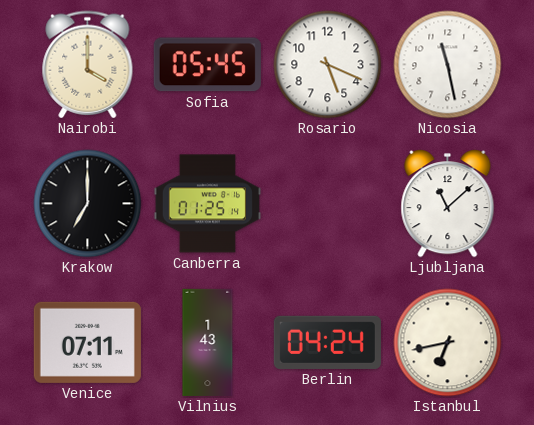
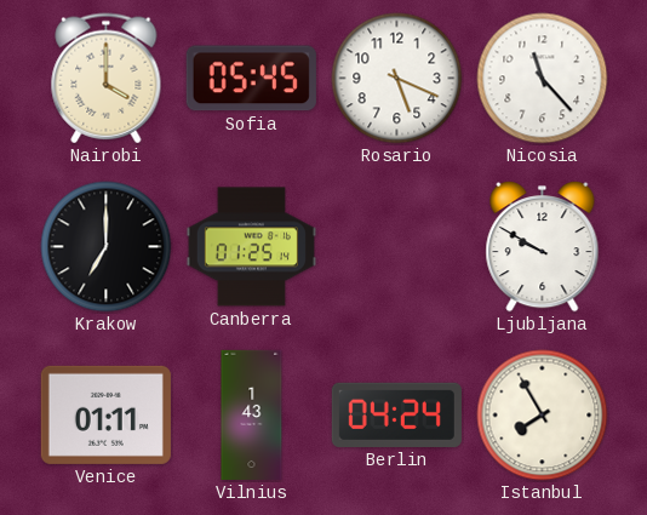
Nicosia: 11:28 -> 11:23 (543, 79)
Ljubljana: 11:08 -> 9:50 (543, 247)
Venice: 07:11 -> 01:11 (105, 414)
Istanbul: 6:43 -> 7:55 (543, 416)
